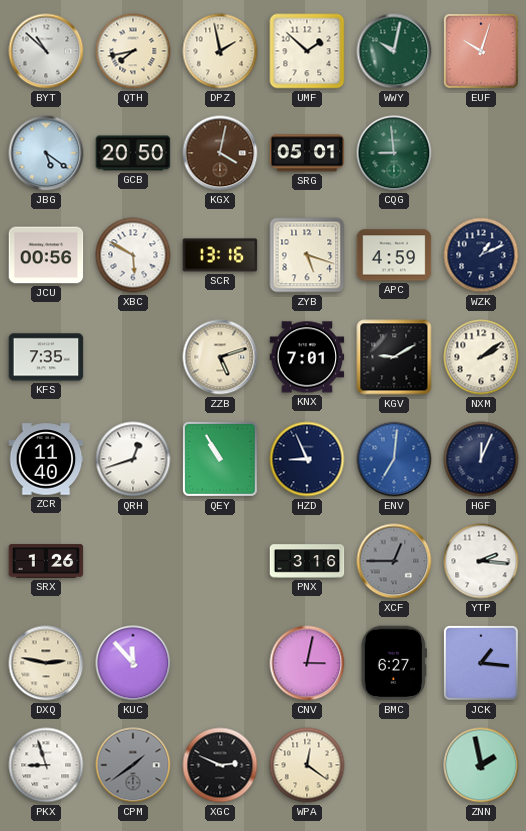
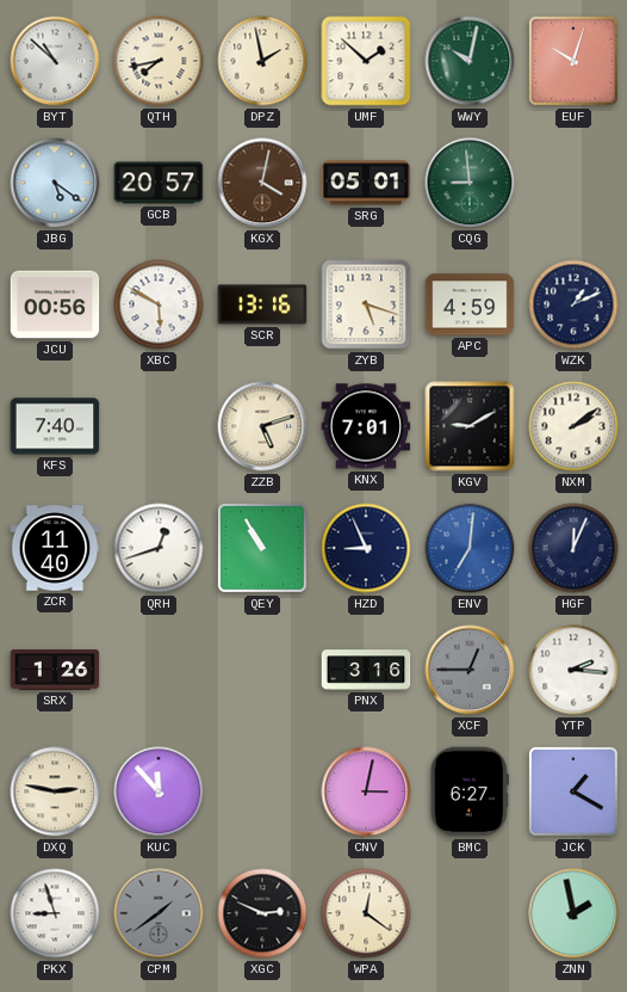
GCB: 20:50 -> 20:57 (159, 183)
KFS: 7:35 -> 7:40 (55, 426)
JCK: 1:16 -> 1:20 (573, 791)
